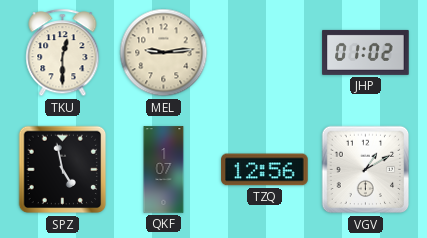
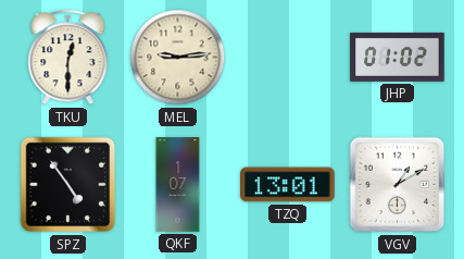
SPZ: 4:58 -> 4:54 (68, 185)
TZQ: 12:56 -> 13:01 (288, 185)
